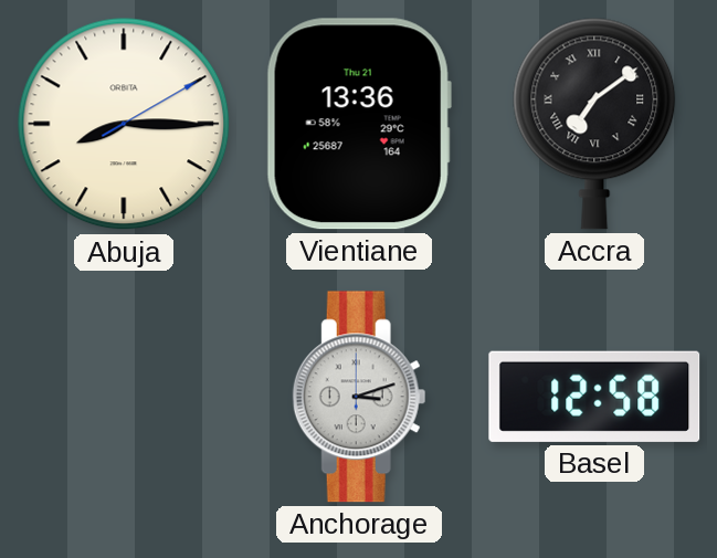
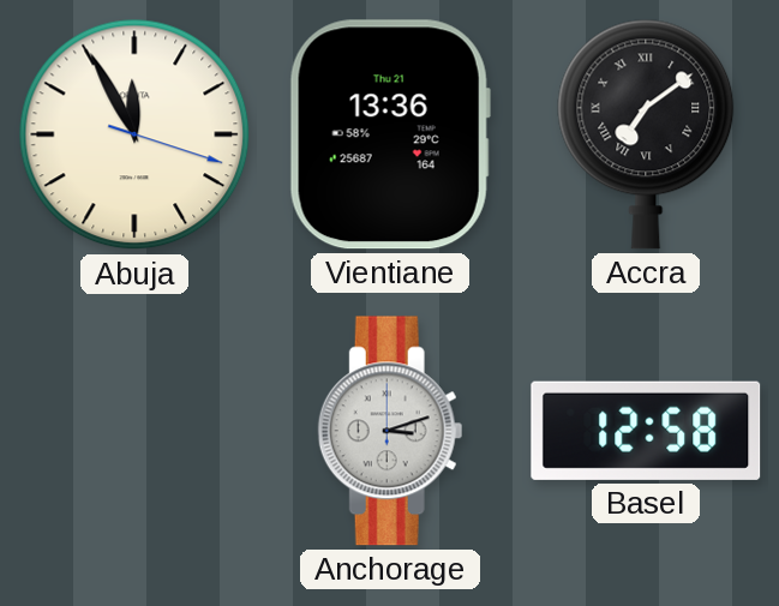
Abuja: 8:15 -> 11:55 (134, 134)
